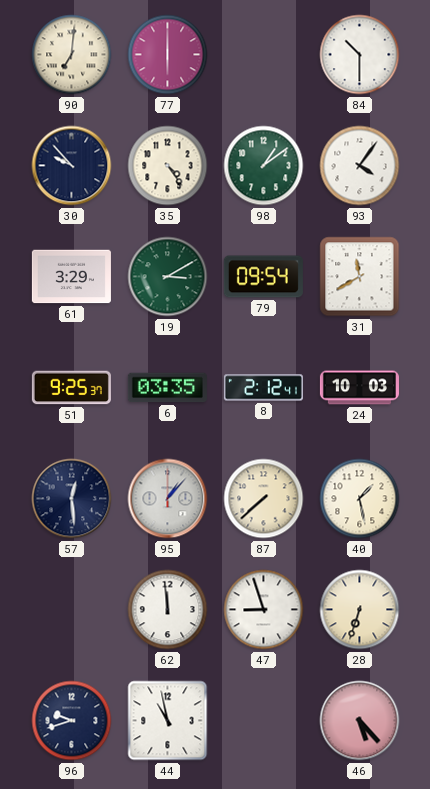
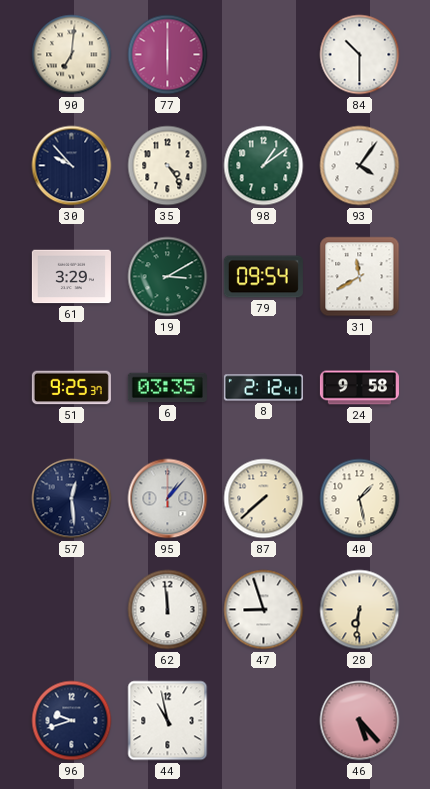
24: 10:03 -> 9:58 (359, 388)
28: 6:33 -> 6:31 (360, 610)
